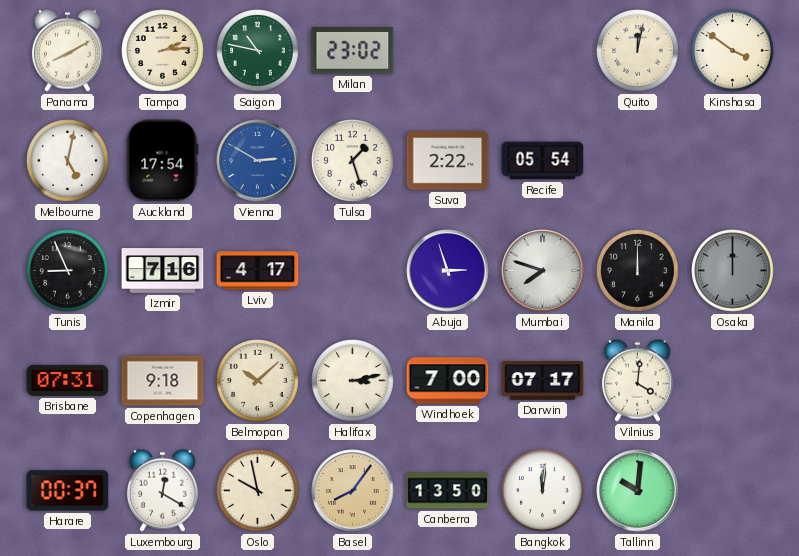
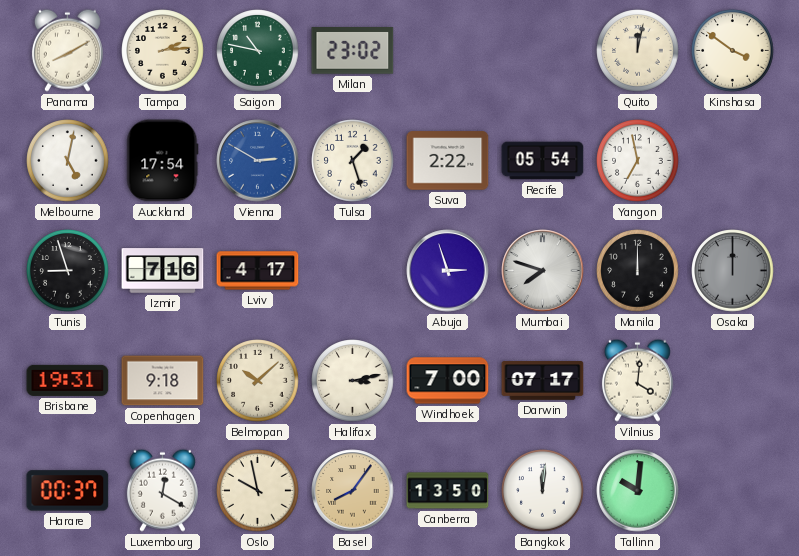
Yangon: none -> 6:58 (638, 161)
Tunis: 8:56 -> 8:57 (68, 271)
Brisbane: 07:31 -> 19:31 (68, 380)
